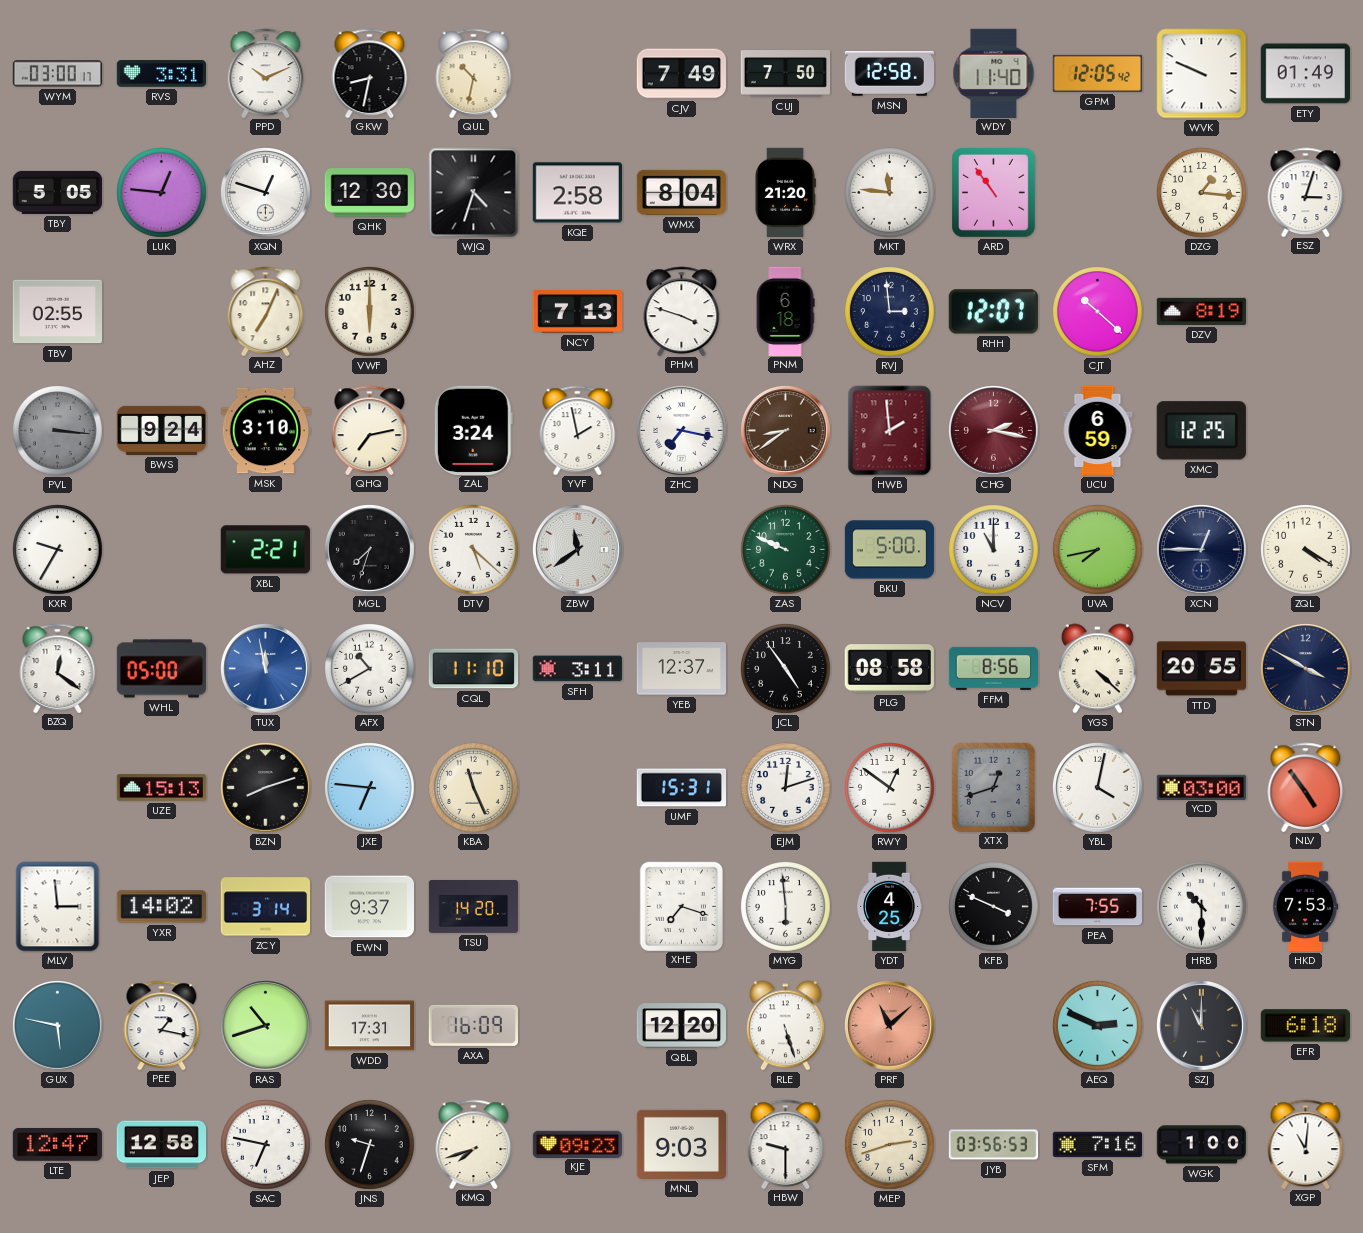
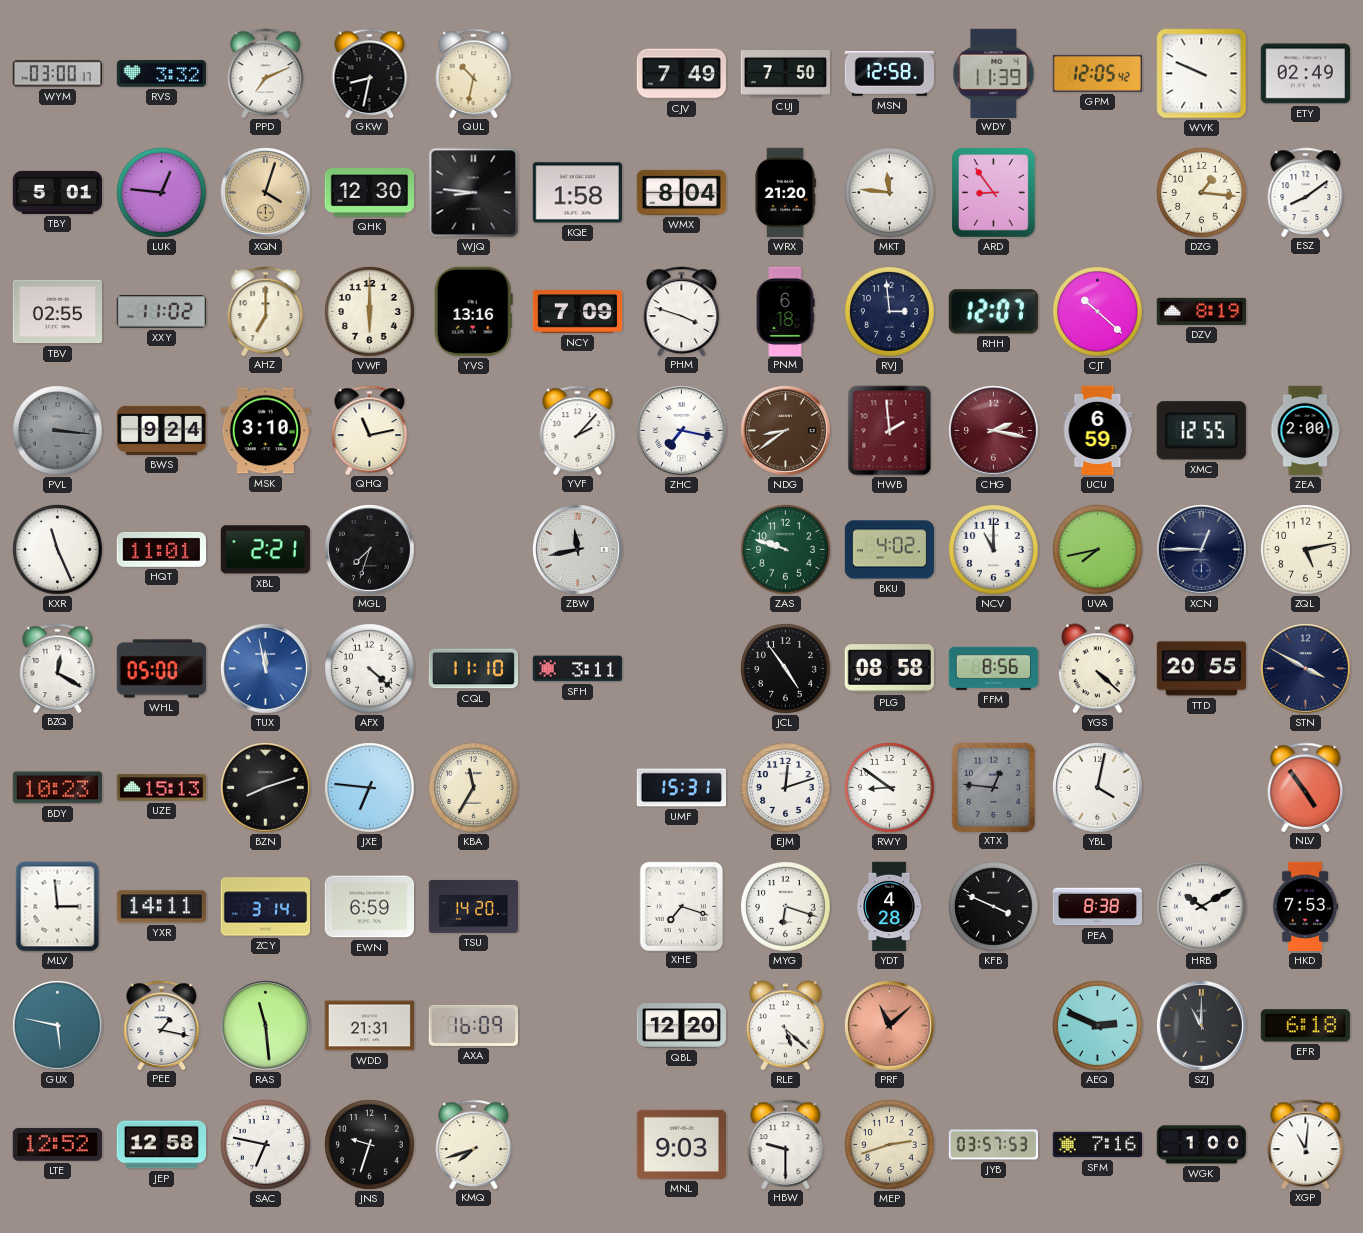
RVS: 3:31 -> 3:32 (162, 74)
PPD: 10:11 -> 7:11 (266, 73)
WDY: 11:40 -> 11:39 (994, 73)
ETY: 01:49 -> 02:49 (1305, 74)
TBY: 5:05 -> 5:01 (57, 192)
XQN: 12:48 -> 4:03 (266, 193)
XQN dial: white -> champagne (266, 193)
WJQ: 4:33 -> 8:46 (474, 193)
KQE: 2:58 -> 1:58 (577, 193)
ARD: 10:54 -> 8:54 (994, 193)
ESZ: 3:03 -> 8:09 (1306, 192)
XXY: none -> 11:02 (161, 312)
AHZ: 7:04 -> 7:00 (266, 311)
YVS: none -> 13:16 (473, 311)
NCY: 7:13 -> 7:09 (578, 312)
QHQ: 7:13 -> 11:13 (370, 430)
ZAL: 3:24 -> none (473, 430)
YVF: 1:58 -> 2:07 (578, 430)
XMC: 12:25 -> 12:55 (1201, 431)
ZEA: none -> 2:00 (1305, 431)
KXR: 9:35 -> 11:26 (58, 550)
HQT: none -> 11:01 (161, 549)
DTV: 5:22 -> none (474, 550)
ZBW: 11:39 -> 11:43 (578, 550)
ZAS: 9:49 -> 9:48 (786, 550)
BKU: 5:00 -> 4:02 (890, 550)
ZQL: 4:20 -> 5:13 (1306, 550)
BZQ: 12:21 -> 12:20 (58, 668)
AFX: 10:40 -> 4:22 (370, 669)
YEB: 12:37 -> none (681, 669)
BDY: none -> 10:23 (57, 788)
KBA: 11:26 -> 11:35 (474, 788)
RWY: 12:51 -> 8:51 (890, 788)
XTX: 12:42 -> 12:46 (993, 787)
YCD: 03:00 -> none (1201, 787)
YXR: 14:02 -> 14:11 (161, 907)
EWN: 9:37 -> 6:59 (369, 907)
MYG: 5:59 -> 6:18 (786, 907)
YDT: 4:25 -> 4:28 (890, 907)
PEA: 7:55 -> 8:38 (1097, 907)
HRB: 10:30 -> 10:10 (1202, 907)
RAS: 10:42 -> 11:29 (266, 1026)
WDD: 17:31 -> 21:31 (369, 1026)
RLE: 5:27 -> 5:22 (785, 1026)
LTE: 12:47 -> 12:52 (57, 1144)
KJE: 09:23 -> none (577, 1144)
JYB: 03:56 -> 03:57 (994, 1145)
